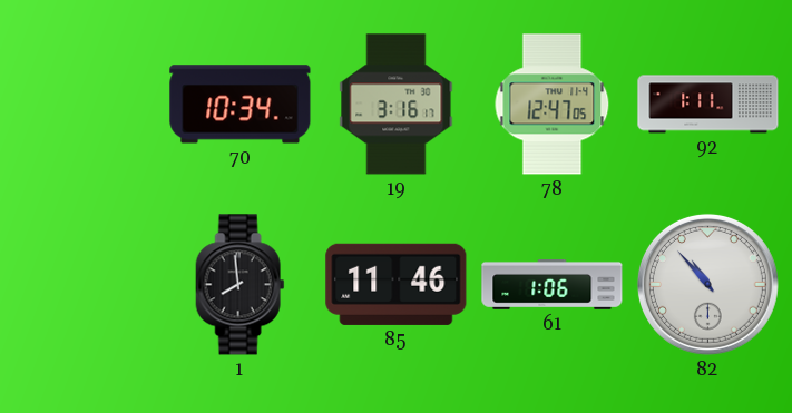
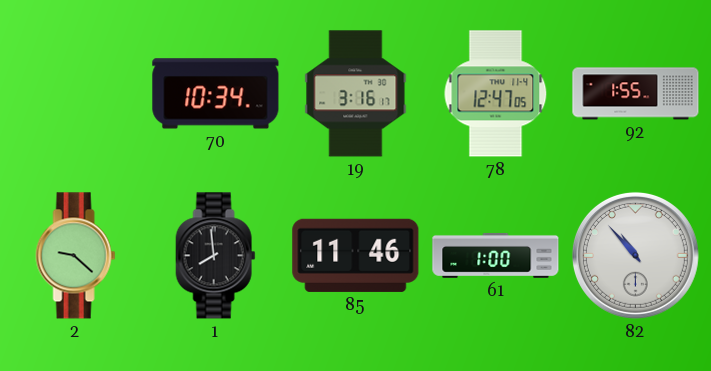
92: 1:11 -> 1:55 (636, 94)
2: none -> 9:22 (76, 256)
61: 1:06 -> 1:00 (496, 255)
